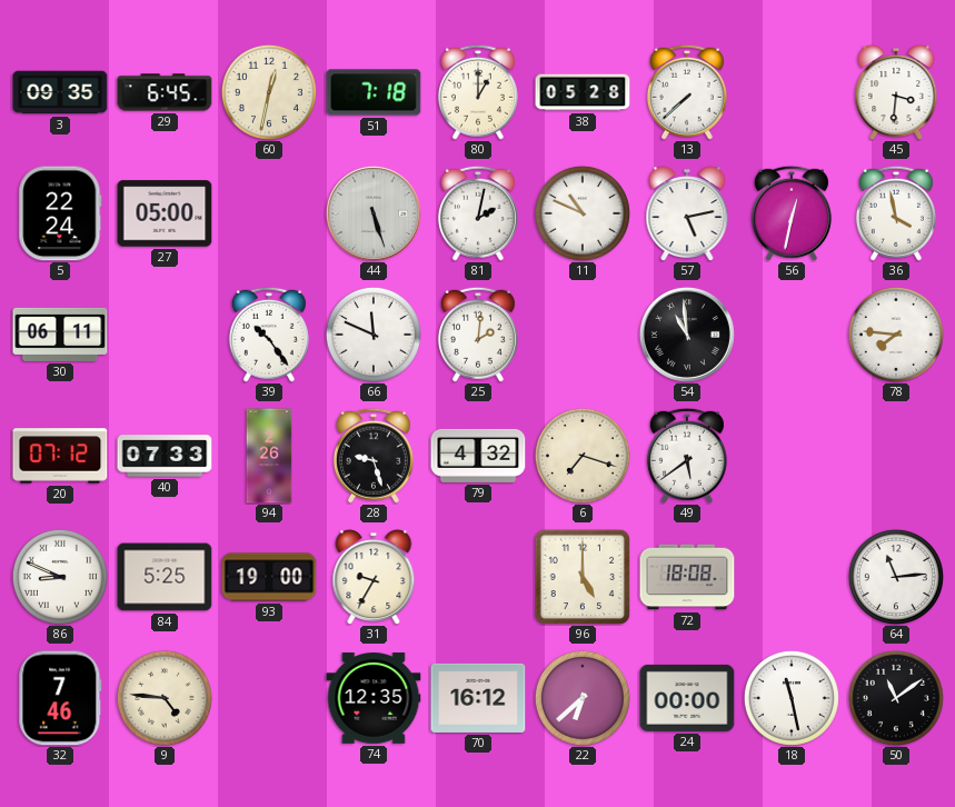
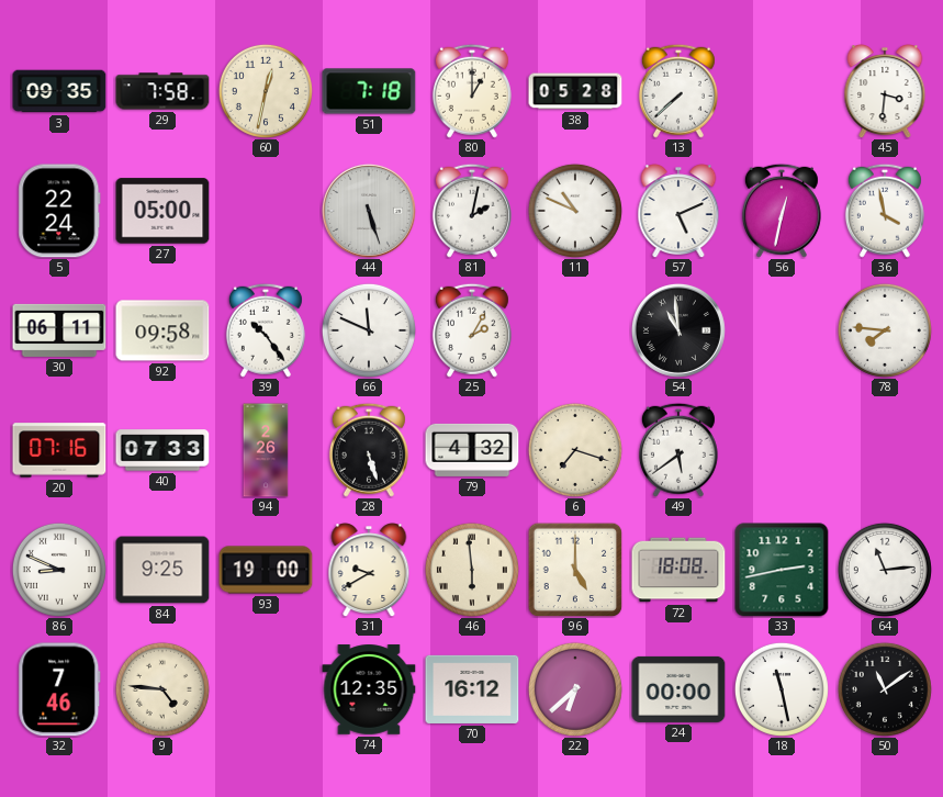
29: 6:45 -> 7:58 (162, 91)
57: 5:13 -> 5:11 (678, 211)
92: none -> 09:58 (162, 330)
25: 2:01 -> 2:05 (472, 330)
20: 07:12 -> 07:16 (59, 450)
28: 9:27 -> 5:27 (369, 450)
84: 5:25 -> 9:25 (162, 570)
31: 9:35 -> 9:40 (369, 570)
46: none -> 5:59 (472, 570)
33: none -> 2:43 (782, 570)
